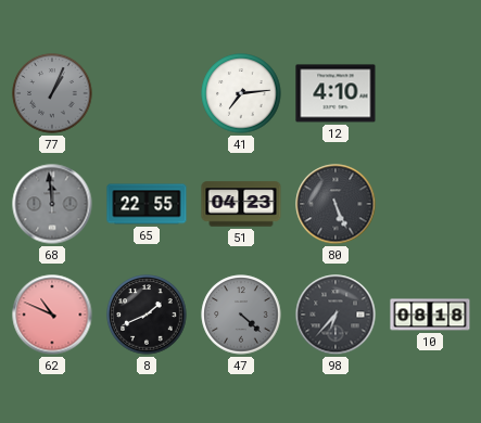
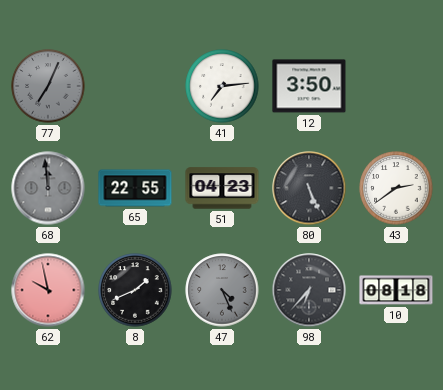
77: 1:04 -> 7:04 (48, 86)
12: 4:10 -> 3:50 (309, 86)
43: none -> 2:39 (396, 188)
62: 10:49 -> 9:58 (48, 290)
47: 4:22 -> 4:26 (222, 290)
